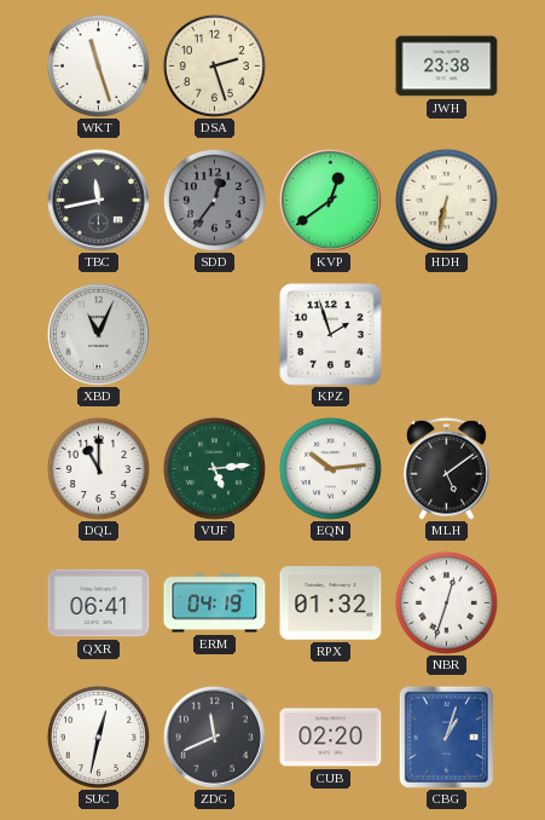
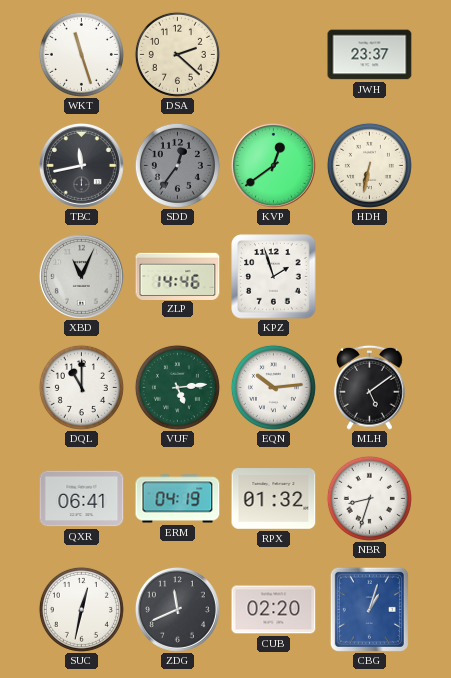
DSA: 2:27 -> 2:22 (177, 54)
JWH: 23:38 -> 23:37 (370, 55)
ZLP: none -> 14:46 (178, 276)
NBR: 12:33 -> 8:33 (369, 498)
